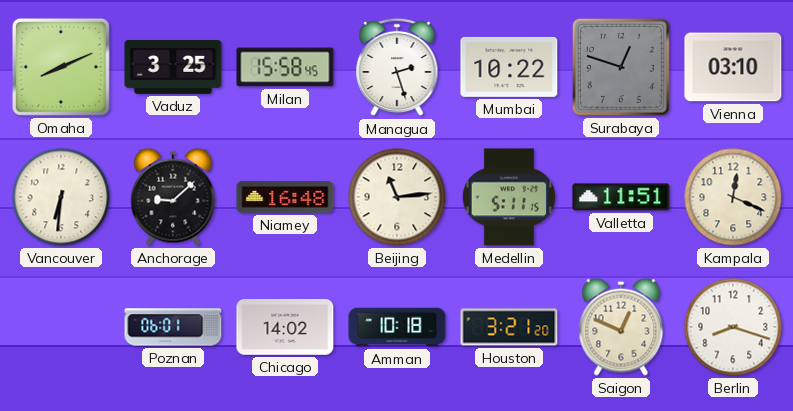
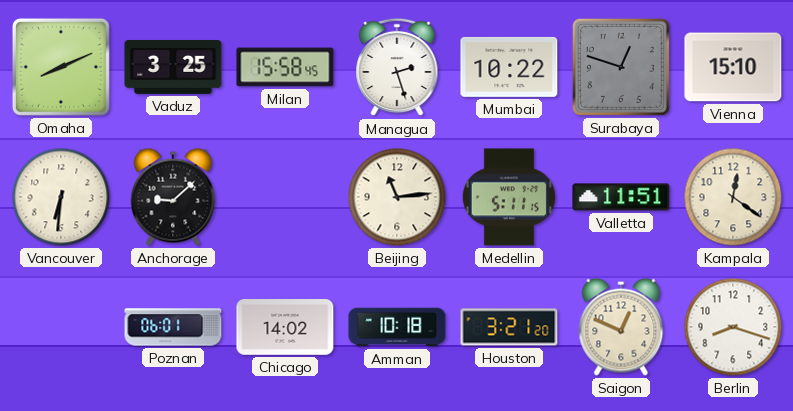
Vienna: 03:10 -> 15:10 (733, 67)
Niamey: 16:48 -> none (285, 197)
Kampala: 12:19 -> 12:21 (733, 197)
